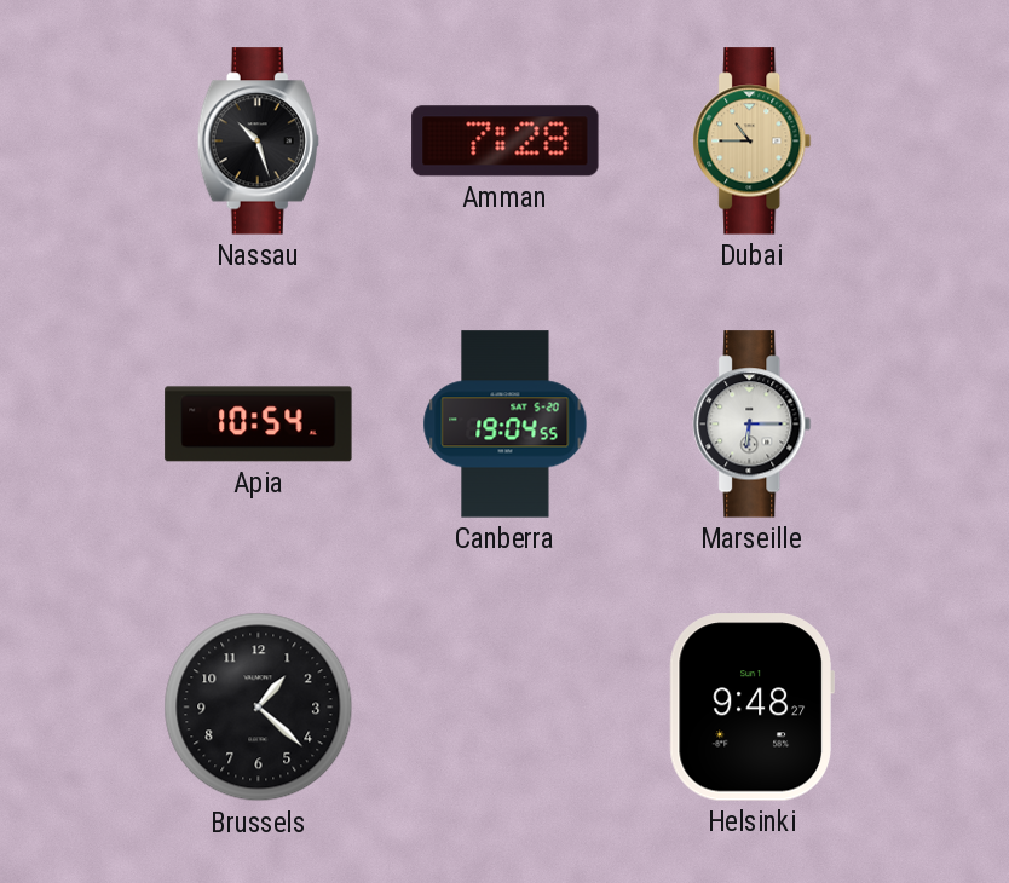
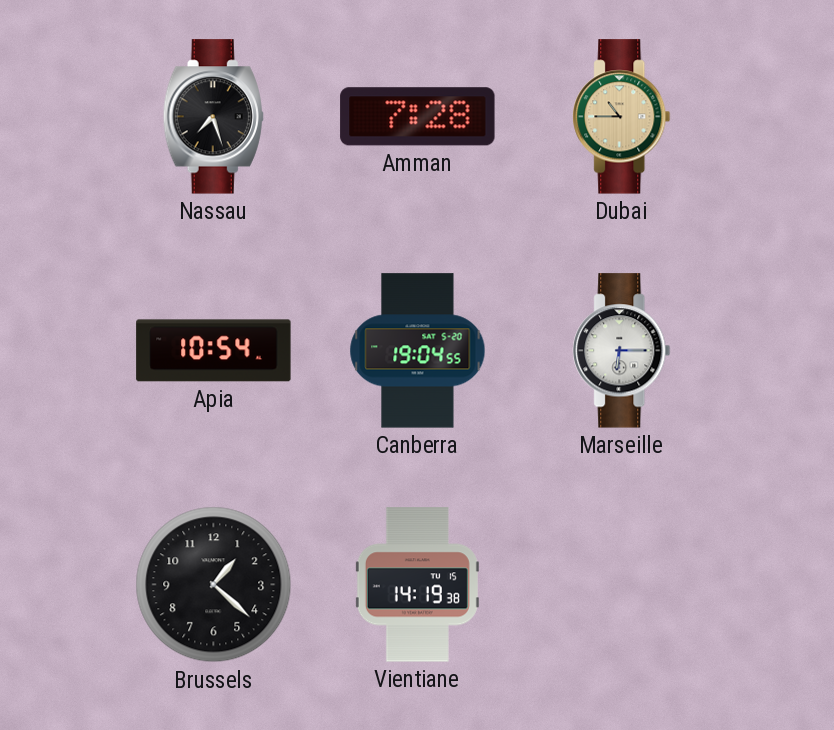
Nassau: 10:27 -> 7:27 (213, 117)
Vientiane: none -> 14:19 (417, 585)
Helsinki: 9:48 -> none (751, 708)
